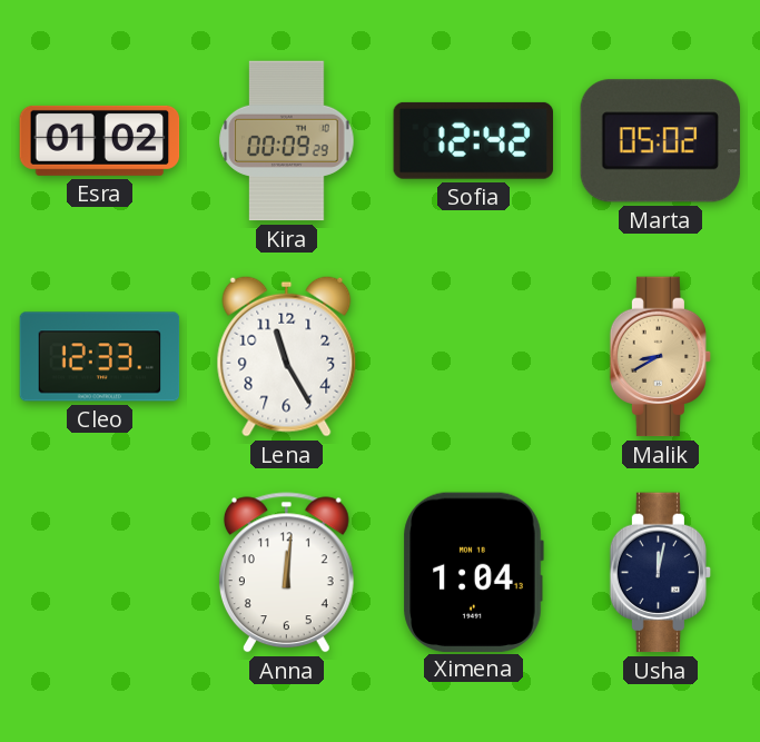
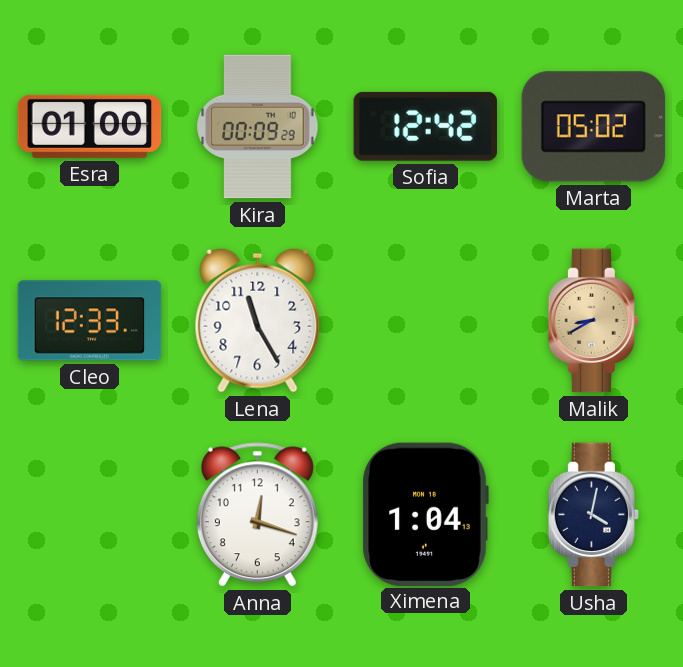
Esra: 01:02 -> 01:00 (90, 126)
Anna: 12:01 -> 12:18 (257, 515)
Usha: 12:02 -> 4:02 (594, 515)
